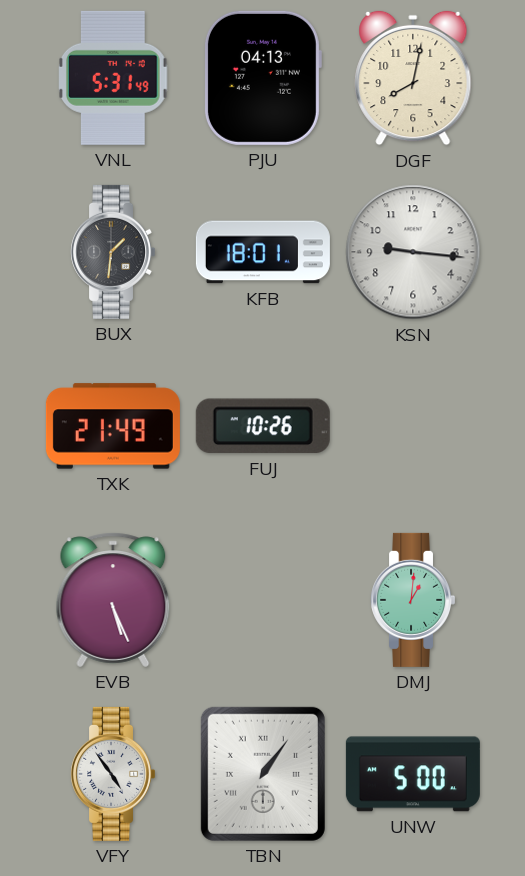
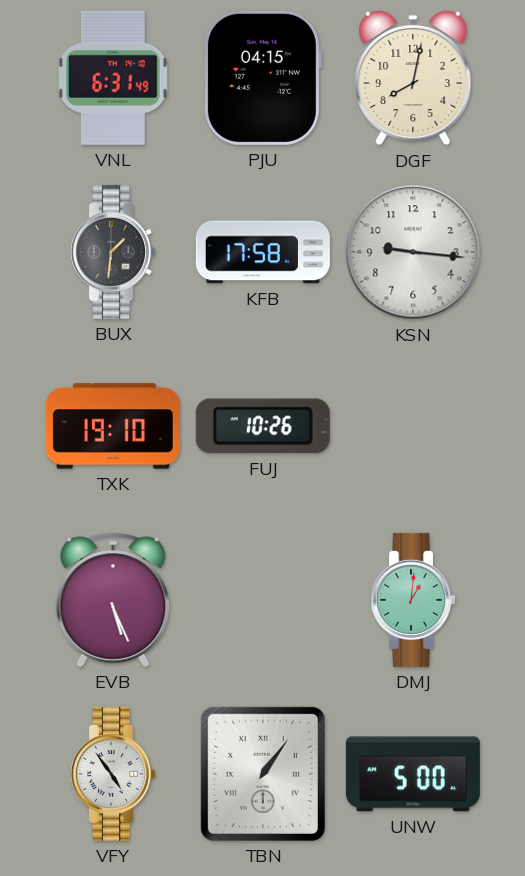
VNL: 5:31 -> 6:31 (114, 78)
PJU: 04:13 -> 04:15 (262, 78)
KFB: 18:01 -> 17:58 (263, 252)
TXK: 21:49 -> 19:10 (113, 426)
